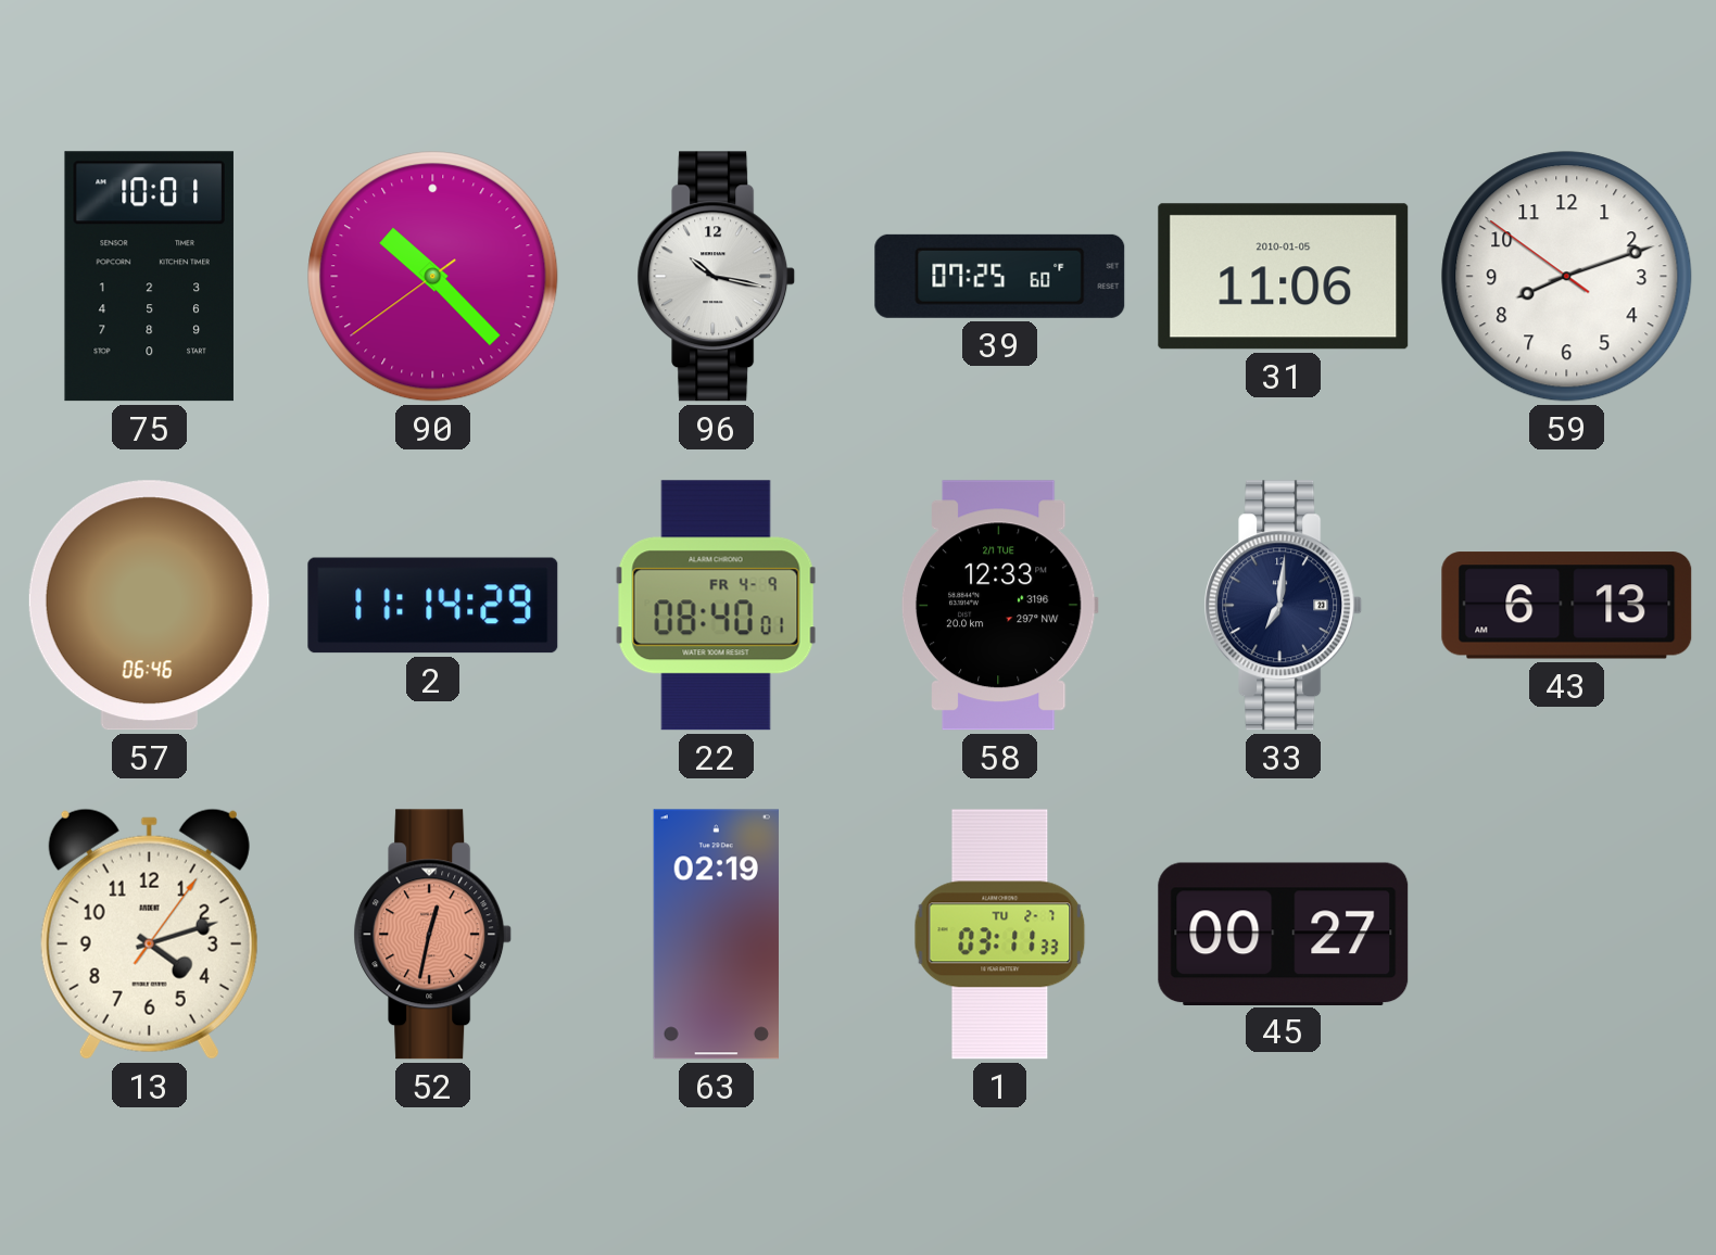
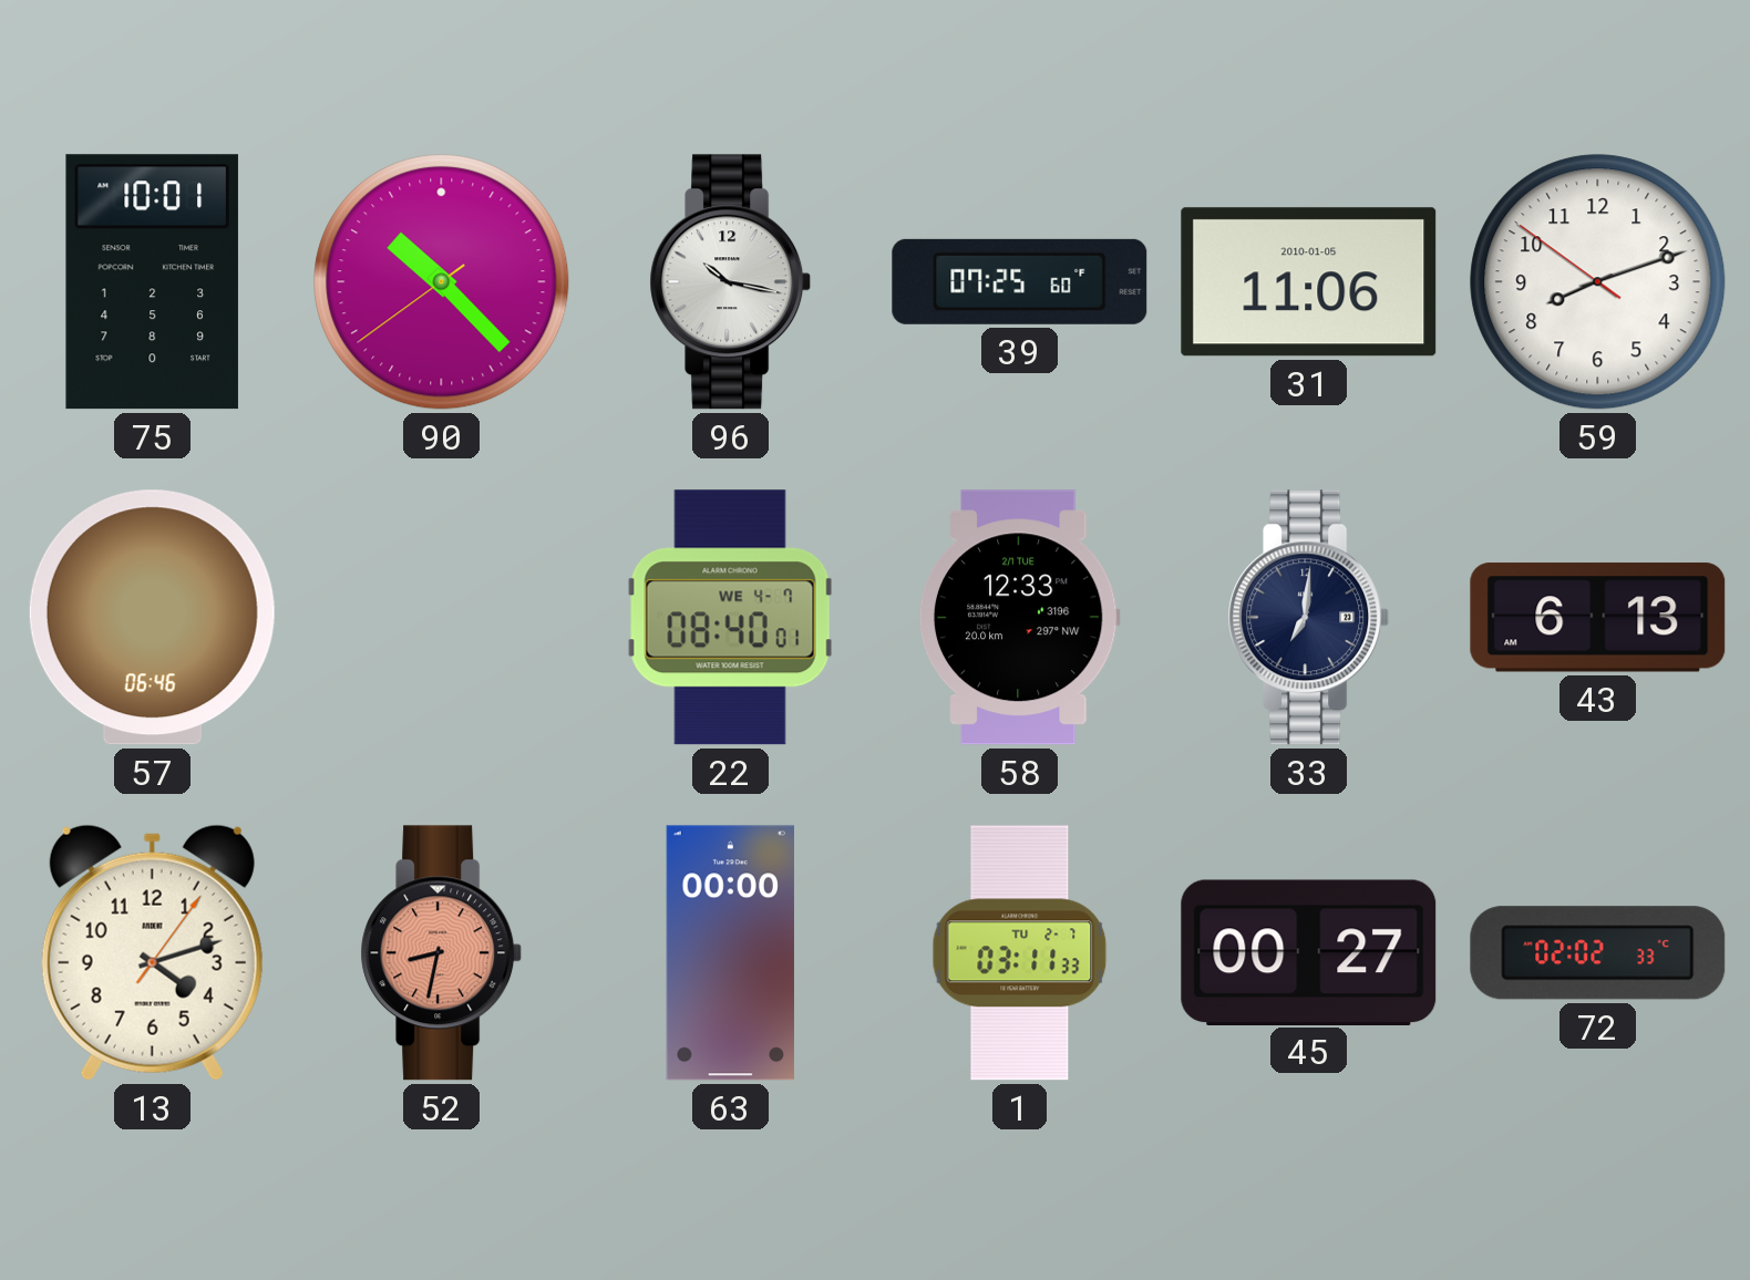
2: 11:14 -> none (433, 606)
22 date: FR 4-9 -> WE 4-7 (731, 618)
52: 12:32 -> 8:32 (442, 953)
63: 02:19 -> 00:00 (730, 953)
72: none -> 02:02 (1598, 953)
